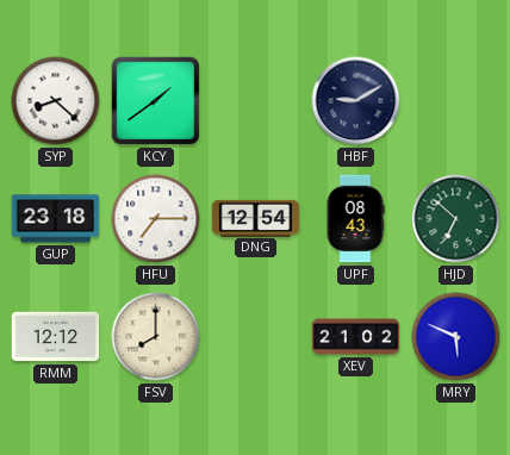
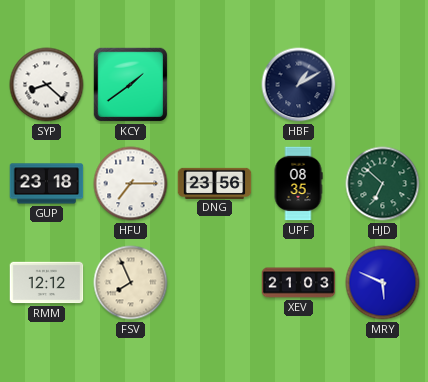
HBF: 9:10 -> 1:10 (299, 85)
DNG: 12:54 -> 23:56 (215, 183)
UPF: 08:43 -> 08:35 (298, 184)
FSV: 8:00 -> 7:56 (131, 283)
XEV: 21:02 -> 21:03 (299, 283)
